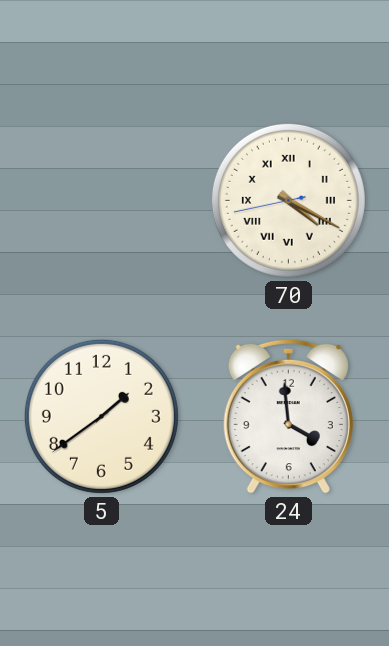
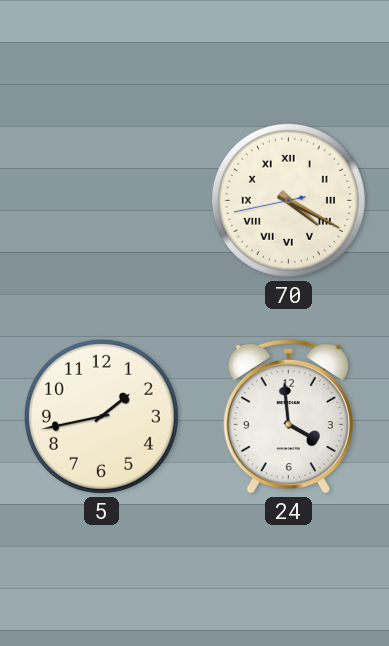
5: 1:39 -> 1:43 (101, 416)
